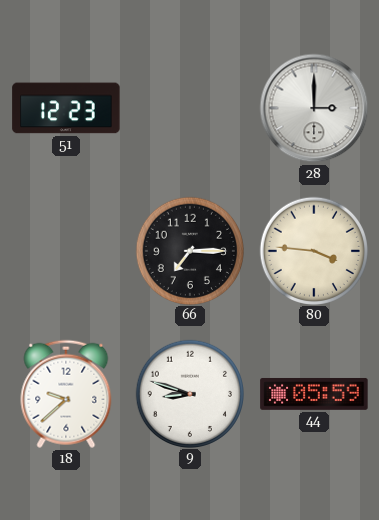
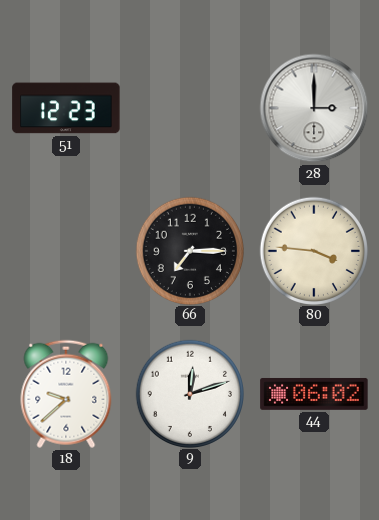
9: 8:48 -> 12:12 (189, 393)
44: 05:59 -> 06:02 (314, 394)
